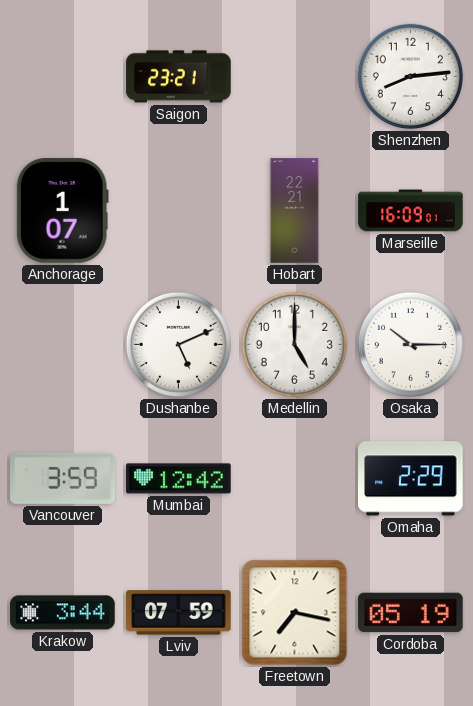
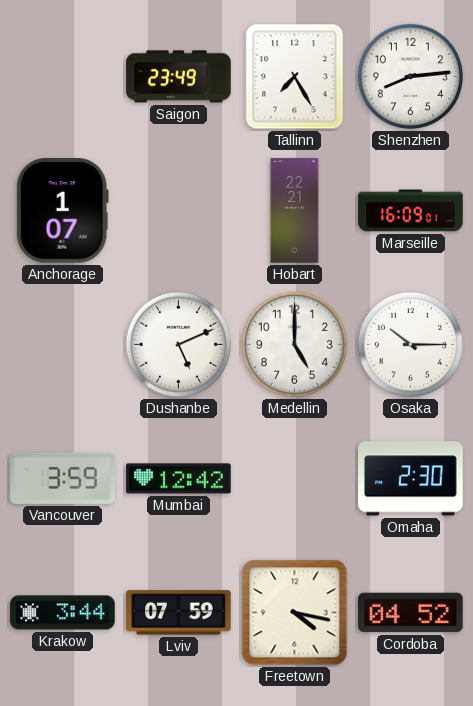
Saigon: 23:21 -> 23:49 (179, 77)
Tallinn: none -> 7:25 (295, 77)
Omaha: 2:29 -> 2:30 (411, 479)
Freetown: 7:17 -> 4:17 (295, 613)
Cordoba: 05:19 -> 04:52 (411, 613)
